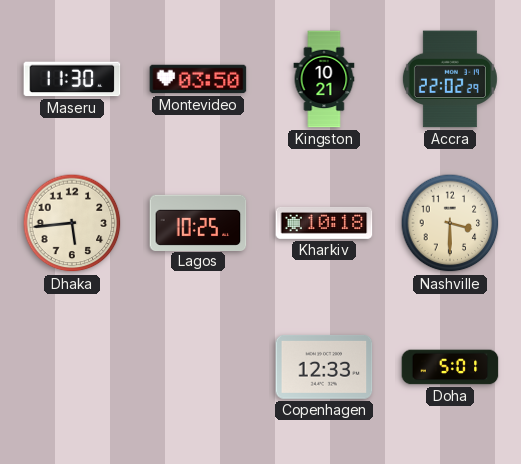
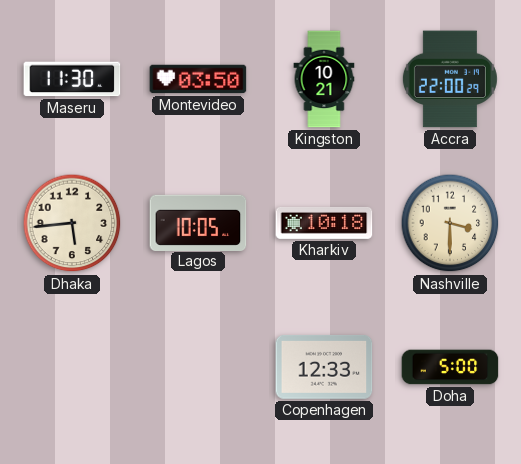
Accra: 22:02 -> 22:00 (450, 79)
Lagos: 10:25 -> 10:05 (198, 222)
Doha: 5:01 -> 5:00 (450, 367)
